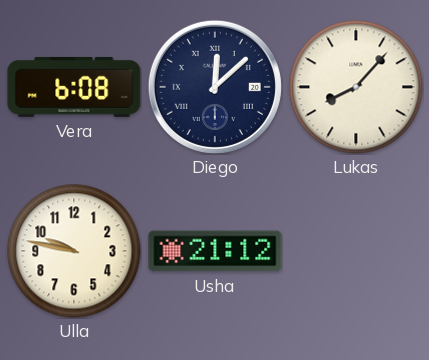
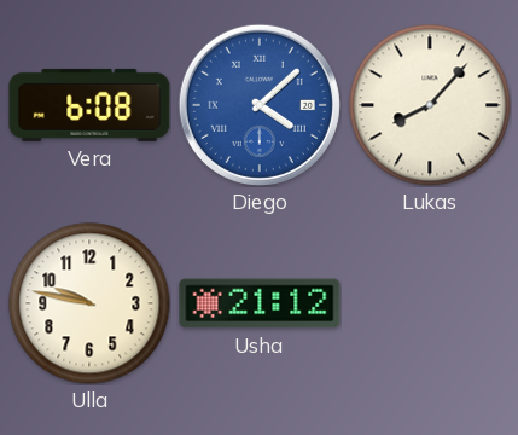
Diego: 12:08 -> 4:08 (260, 105)
Diego dial: navy -> blue (260, 105)
